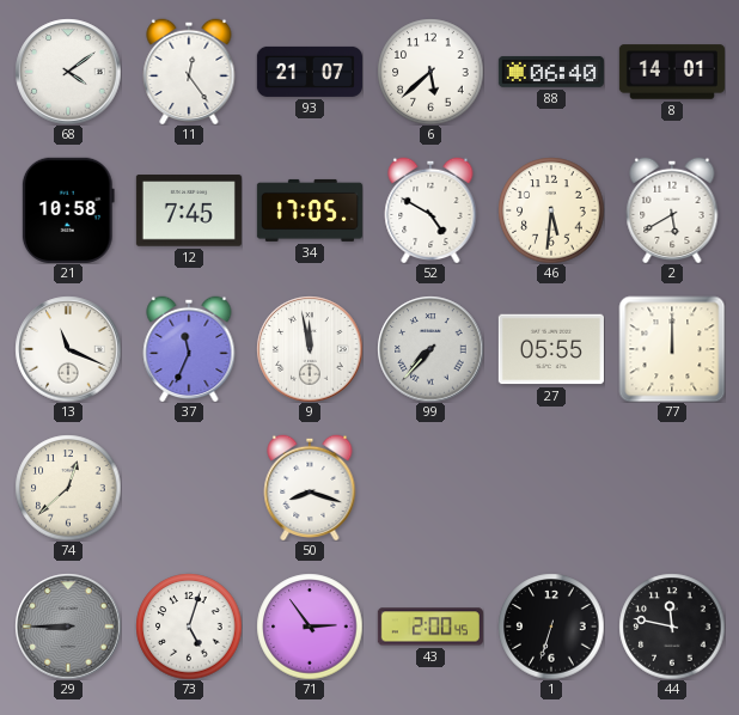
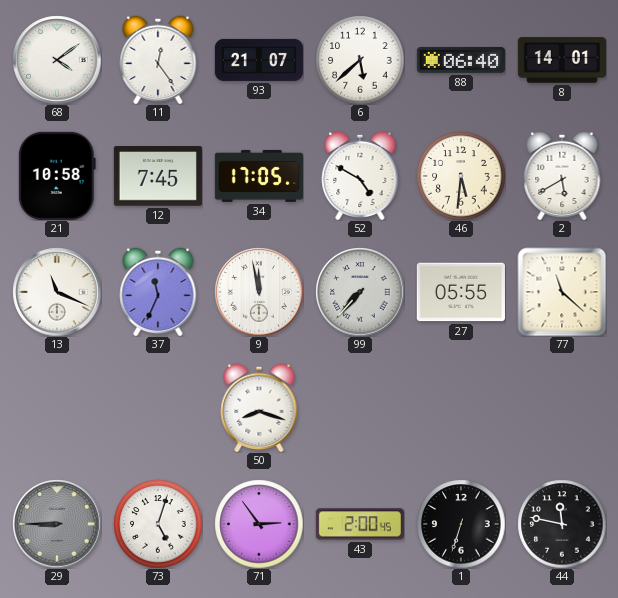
77: 12:00 -> 11:22 (562, 292)
74: 12:38 -> none (68, 488)
